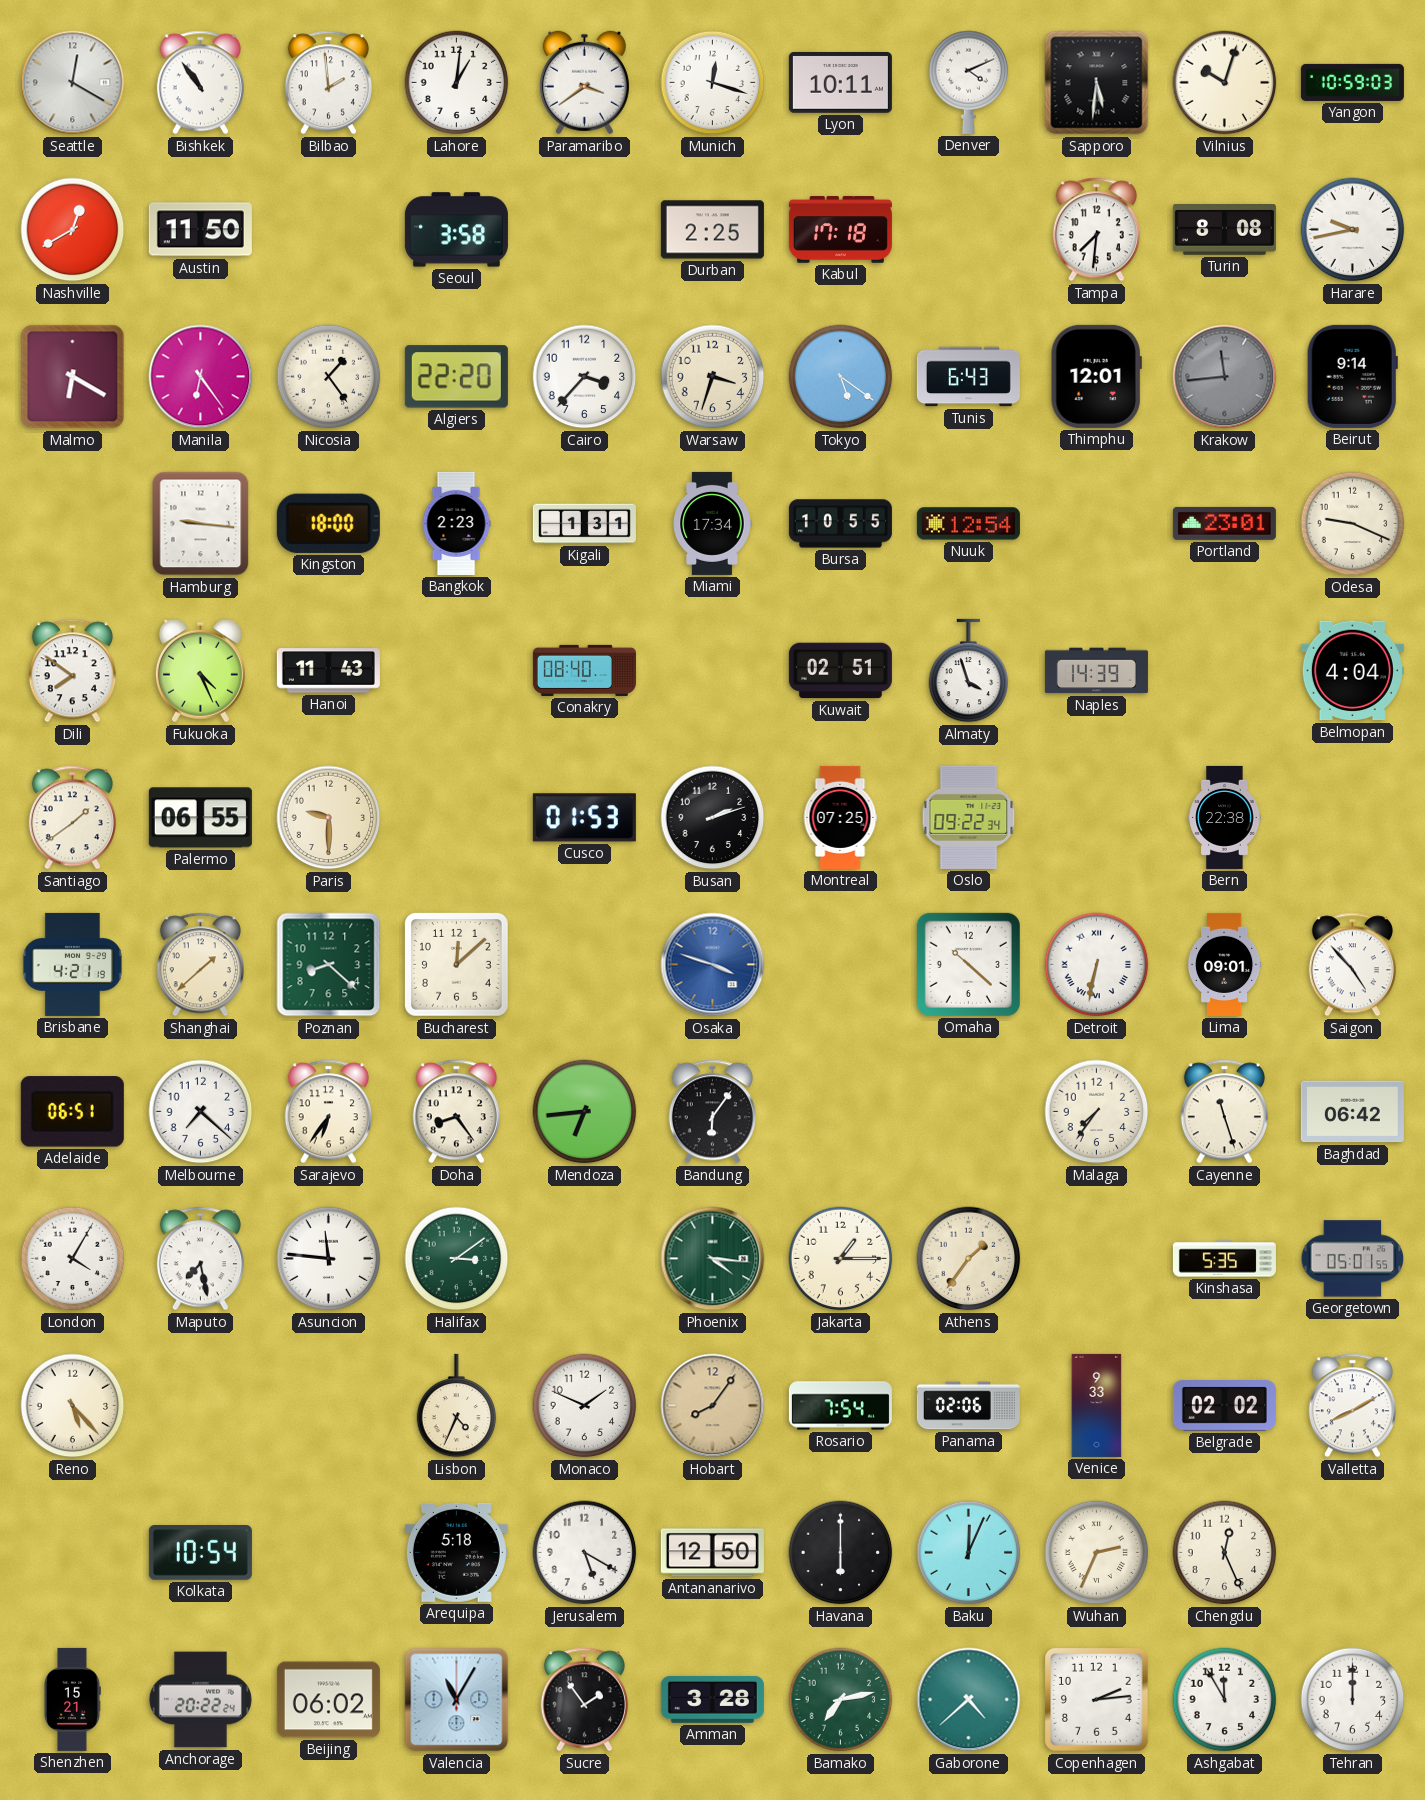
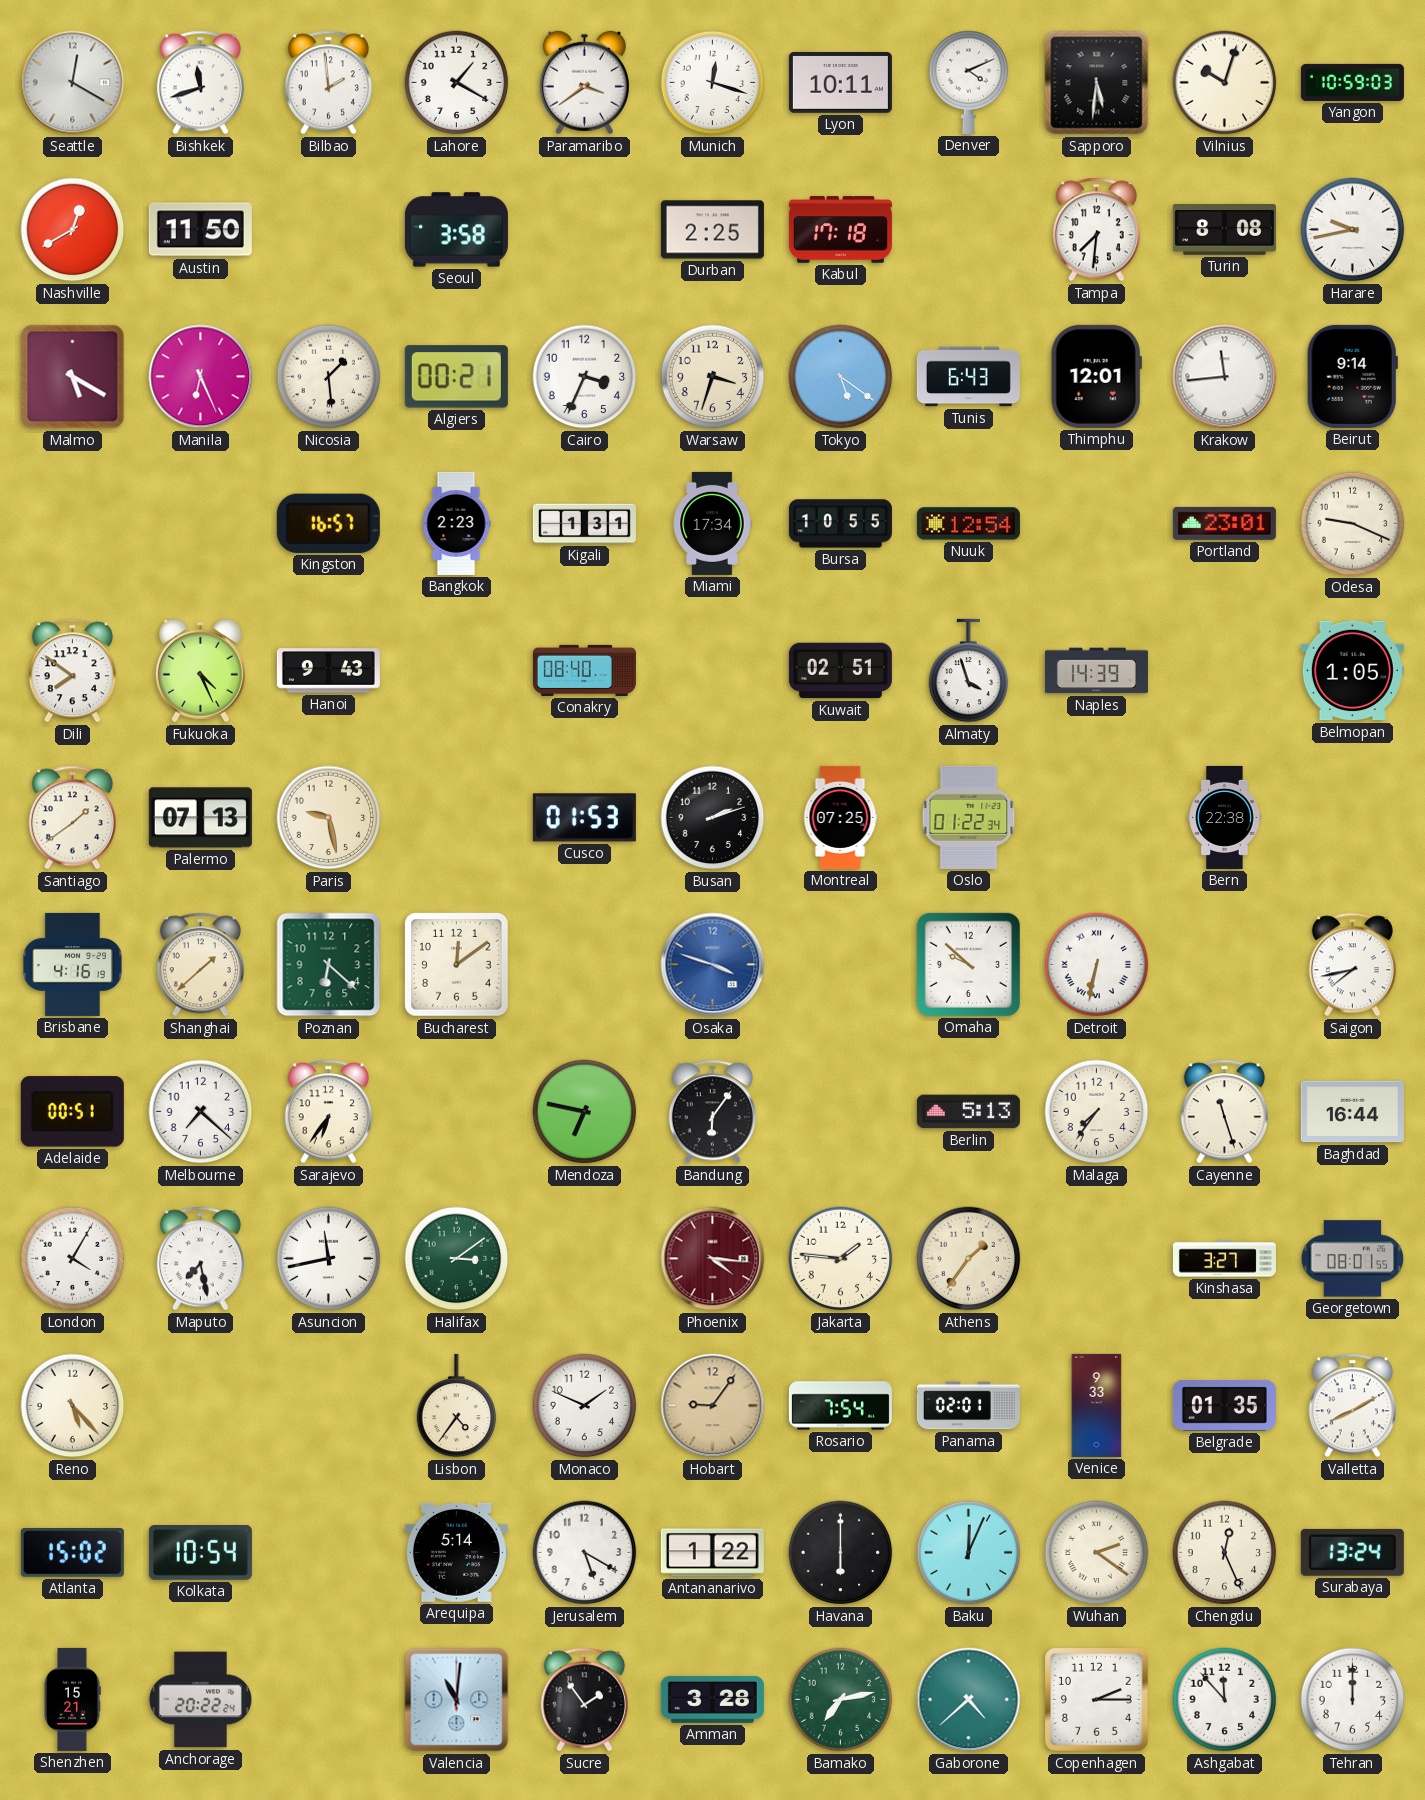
Bishkek: 10:54 -> 11:42 (200, 83)
Lahore: 1:01 -> 1:20 (457, 83)
Malmo: 6:20 -> 5:20 (73, 377)
Manila: 6:24 -> 6:26 (201, 377)
Nicosia: 1:24 -> 1:29 (329, 377)
Algiers: 22:20 -> 00:21 (456, 377)
Cairo: 3:37 -> 3:34 (585, 377)
Krakow dial: grey -> white (1225, 377)
Hamburg: 9:16 -> none (201, 524)
Kingston: 18:00 -> 16:57 (328, 523)
Hanoi: 11:43 -> 9:43 (328, 671)
Belmopan: 4:04 -> 1:05 (1352, 671)
Palermo: 06:55 -> 07:13 (200, 818)
Paris: 9:30 -> 9:28 (329, 818)
Oslo: 09:22 -> 01:22 (969, 817)
Brisbane: 4:21 -> 4:16 (72, 964)
Poznan: 8:22 -> 6:22 (329, 965)
Bucharest: 12:08 -> 12:09 (457, 965)
Omaha: 10:22 -> 9:52 (968, 964)
Lima: 09:01 -> none (1224, 964)
Saigon: 4:53 -> 7:43 (1352, 965)
Adelaide: 06:51 -> 00:51 (72, 1112)
Doha: 8:24 -> none (456, 1112)
Mendoza: 6:44 -> 6:47 (585, 1112)
Berlin: none -> 5:13 (968, 1112)
Baghdad: 06:42 -> 16:44 (1352, 1112)
Asuncion: 11:46 -> 11:43 (329, 1259)
Phoenix dial: green -> burgundy (713, 1259)
Jakarta: 1:15 -> 1:46 (841, 1259)
Kinshasa: 5:35 -> 3:27 (1224, 1259)
Georgetown: 05:01 -> 08:01 (1353, 1259)
Lisbon: 4:34 -> 4:36 (457, 1406)
Hobart: 8:06 -> 9:06 (713, 1406)
Panama: 02:06 -> 02:01 (968, 1406)
Belgrade: 02:02 -> 01:35 (1224, 1406)
Atlanta: none -> 15:02 (72, 1552)
Arequipa: 5:18 -> 5:14 (456, 1552)
Antananarivo: 12:50 -> 1:22 (712, 1553)
Wuhan: 2:34 -> 2:21 (1097, 1553)
Surabaya: none -> 13:24 (1352, 1552)
Beijing: 06:02 -> none (328, 1700)
Valencia: 11:05 -> 11:01 (457, 1700)
Copenhagen: 2:14 -> 2:15 (1097, 1700)
Ashgabat: 11:55 -> 11:53 (1225, 1700)
